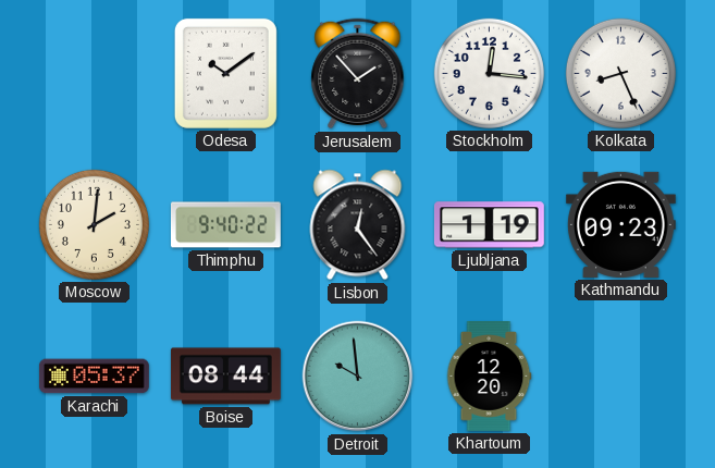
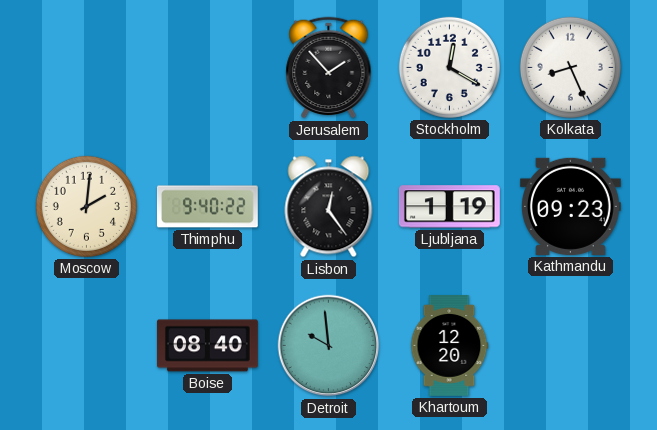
Odesa: 10:09 -> none (225, 73)
Stockholm: 12:16 -> 12:20 (449, 67)
Karachi: 05:37 -> none (94, 377)
Boise: 08:44 -> 08:40 (207, 346)
